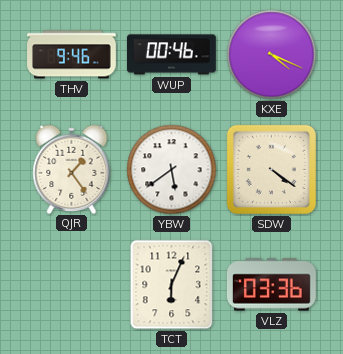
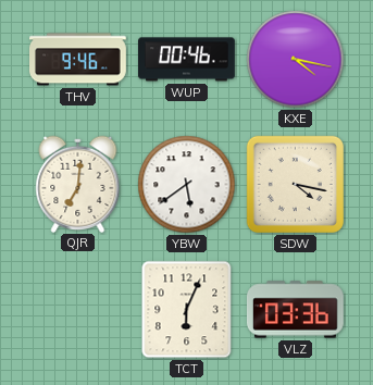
KXE: 4:19 -> 4:17 (296, 60)
QJR: 1:24 -> 7:01 (78, 184)
SDW: 4:21 -> 4:17 (295, 184)
